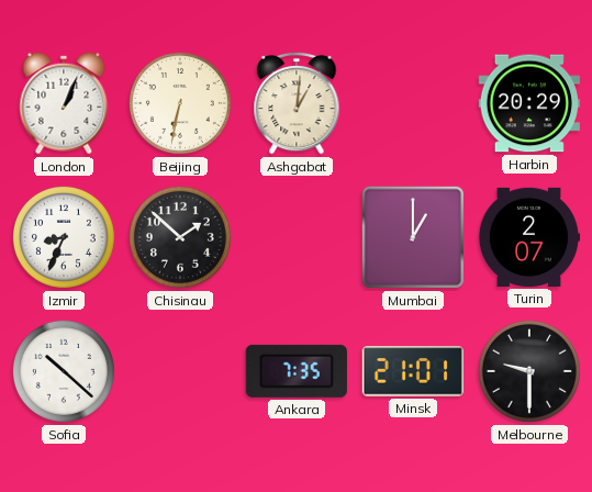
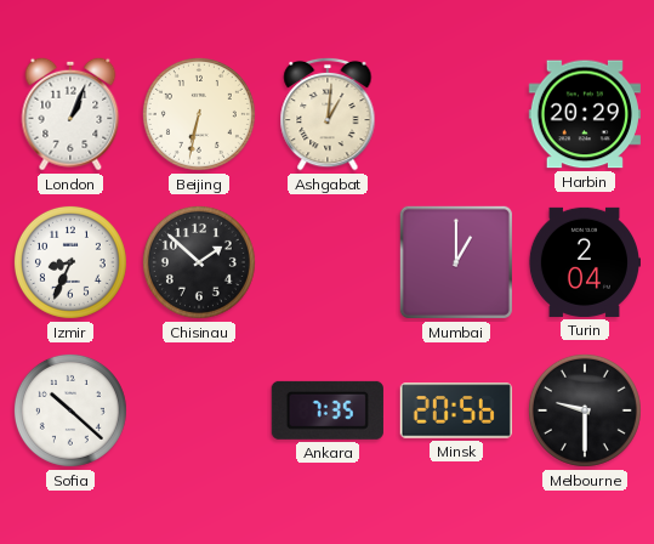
Turin: 2:07 -> 2:04 (584, 262)
Minsk: 21:01 -> 20:56 (456, 410)
